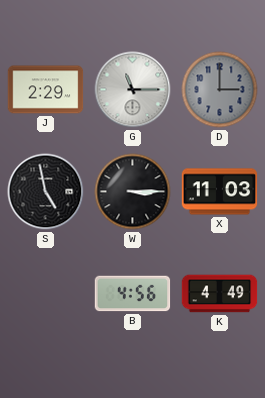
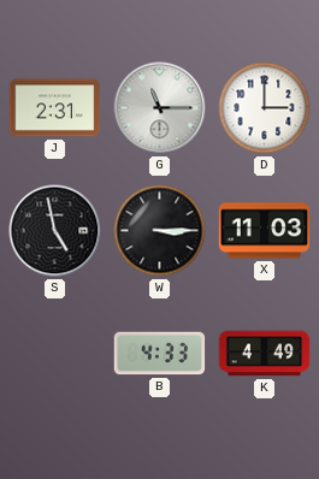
J: 2:29 -> 2:31 (55, 108)
D dial: grey -> white (265, 108)
B: 4:56 -> 4:33 (160, 354)
